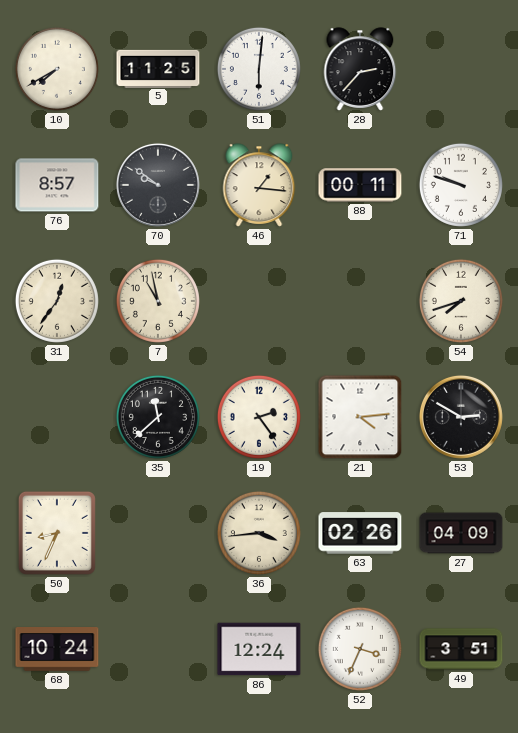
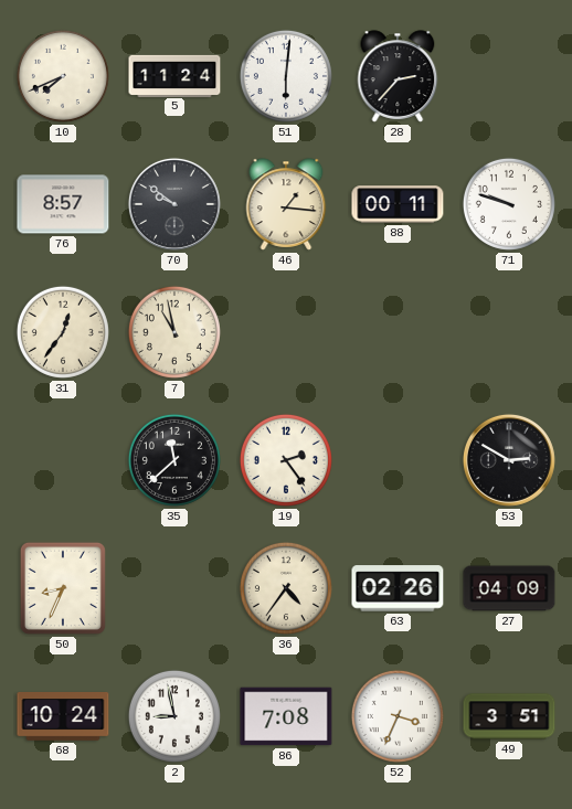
10: 7:40 -> 7:41 (63, 76)
5: 11:25 -> 11:24 (174, 75)
54: 7:42 -> none (461, 301)
21: 4:14 -> none (360, 417)
36: 3:44 -> 4:36 (286, 588)
2: none -> 8:58 (174, 716)
86: 12:24 -> 7:08 (286, 716)
